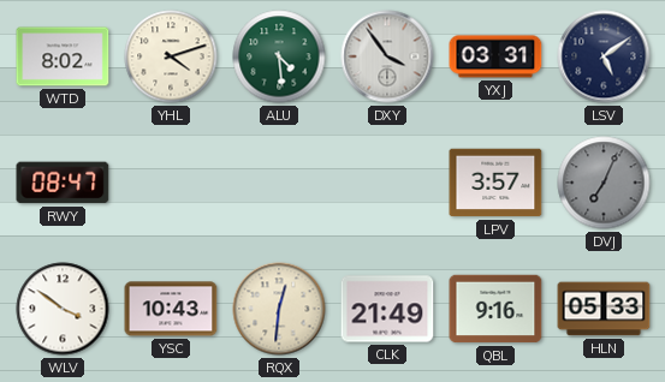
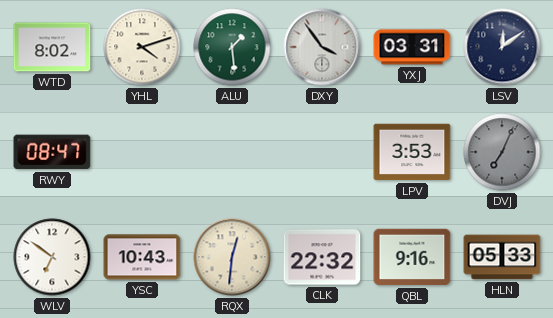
ALU: 4:29 -> 1:29 (232, 47)
LSV: 5:09 -> 12:09 (502, 47)
LPV: 3:57 -> 3:53 (412, 152)
WLV: 3:51 -> 6:51 (52, 257)
CLK: 21:49 -> 22:32 (322, 257)
